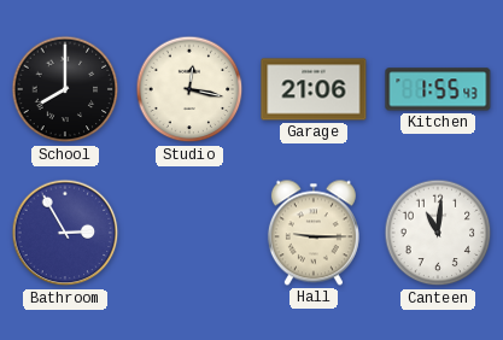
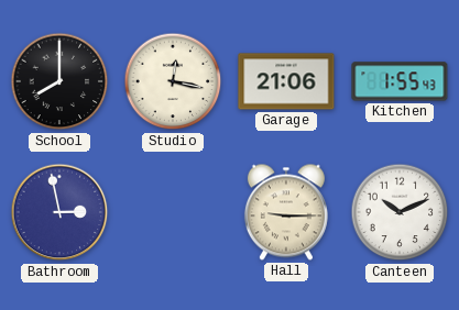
Bathroom: 2:55 -> 2:58 (59, 212)
Canteen: 11:01 -> 10:11 (400, 212)
